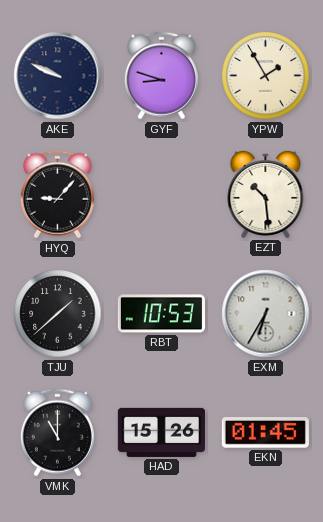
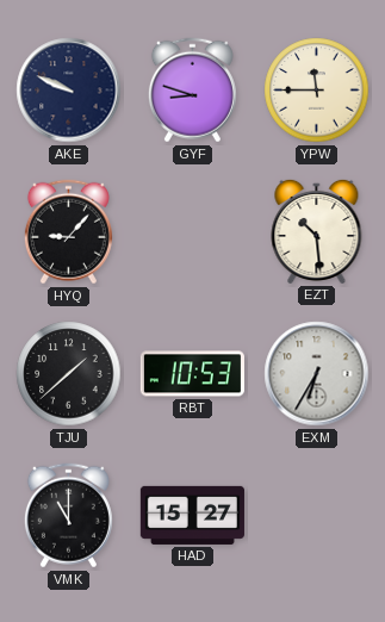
YPW: 1:55 -> 11:45 (317, 91)
HAD: 15:26 -> 15:27 (192, 515)
EKN: 01:45 -> none (265, 433)
